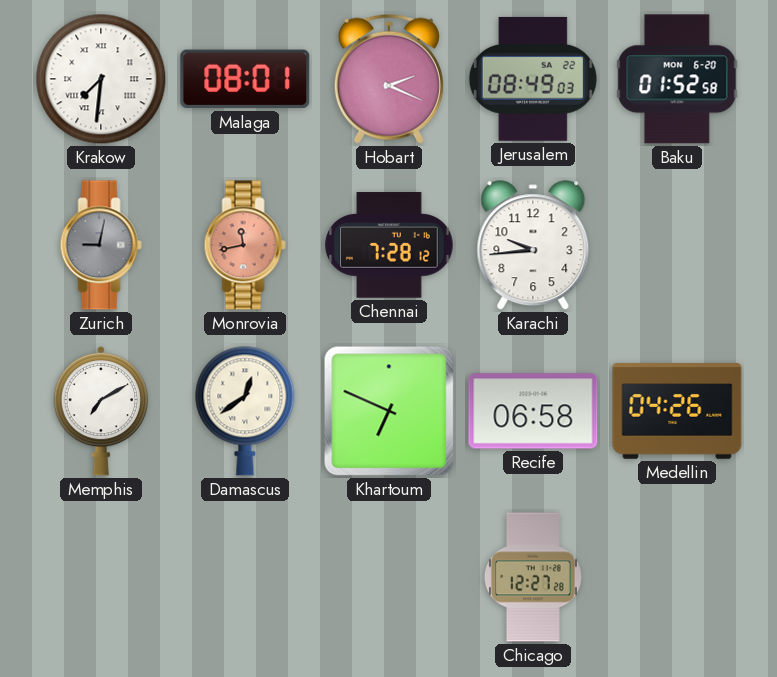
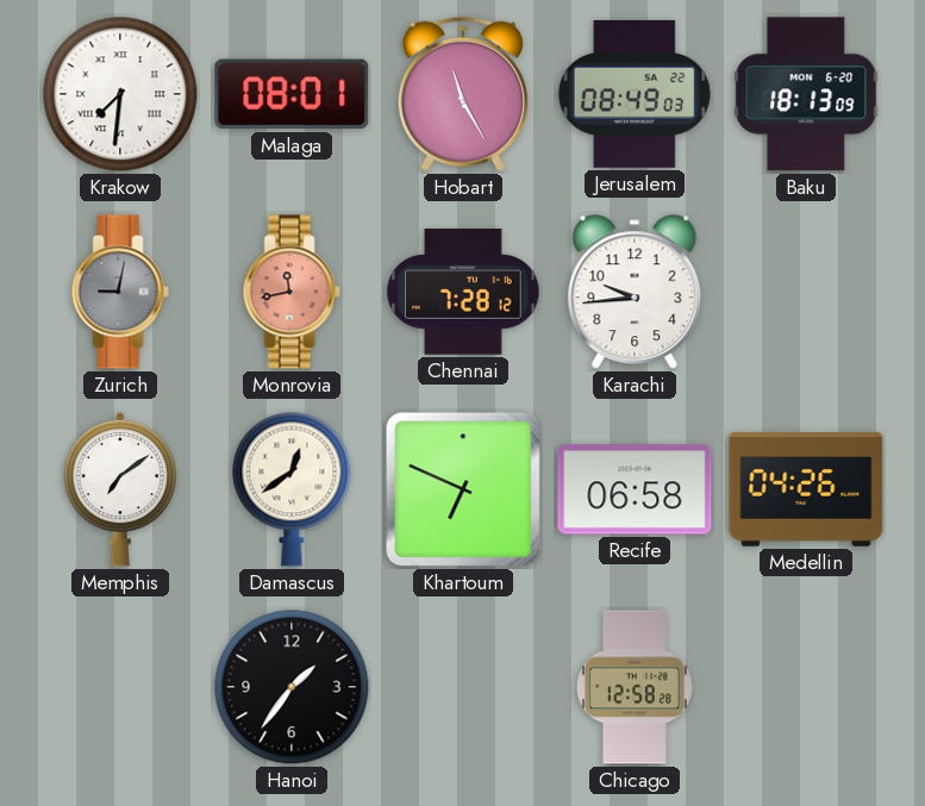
Hobart: 2:19 -> 11:25 (463, 94)
Baku: 01:52 -> 18:13 (806, 94)
Memphis: 7:10 -> 7:09 (120, 489)
Hanoi: none -> 1:36 (292, 687)
Chicago: 12:27 -> 12:58 (635, 687)
